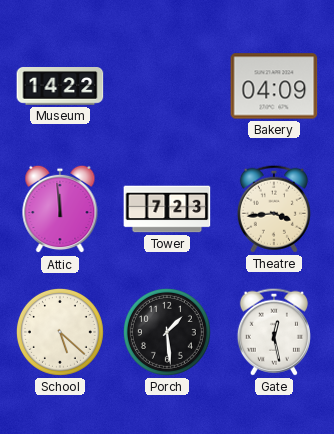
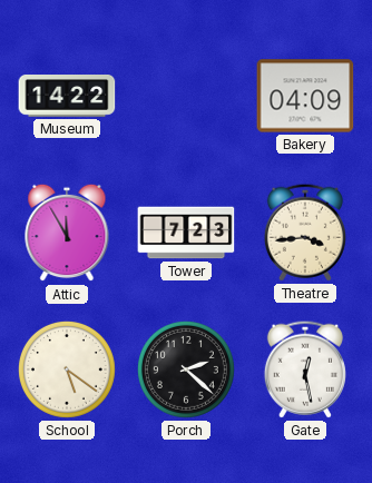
Attic: 11:59 -> 11:55 (67, 233)
School: 5:22 -> 5:21 (67, 369)
Porch: 1:29 -> 2:22 (186, 369)
